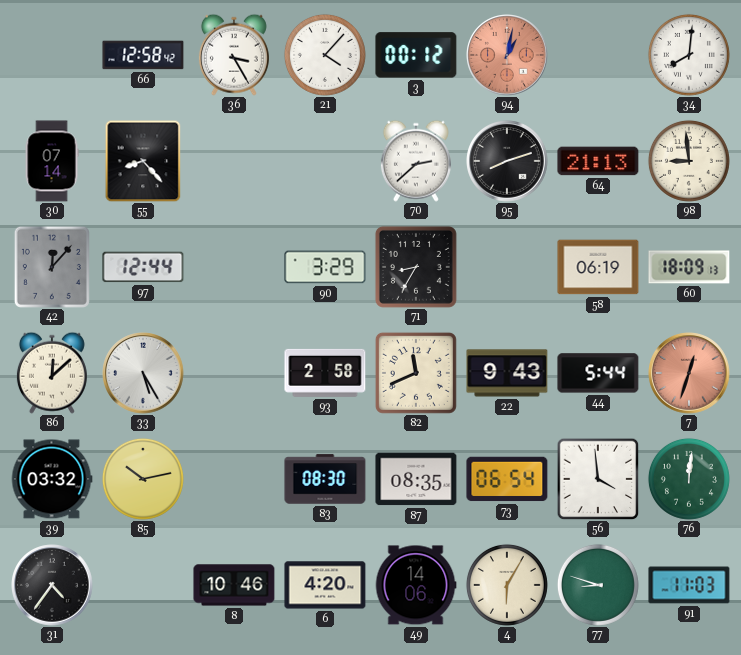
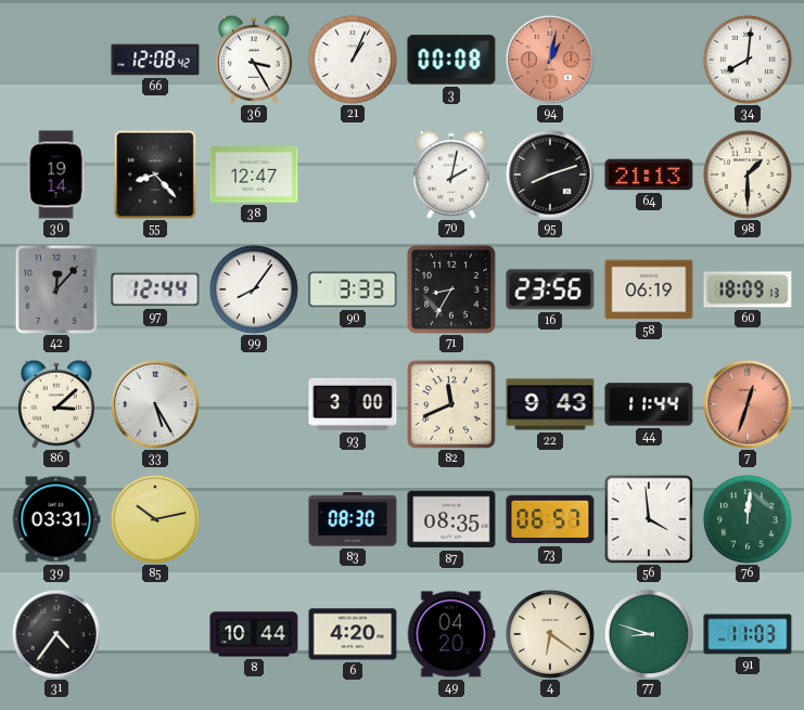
66: 12:58 -> 12:08 (155, 60)
21: 4:07 -> 1:04 (353, 60)
3: 00:12 -> 00:08 (451, 60)
30: 07:14 -> 19:14 (56, 175)
38: none -> 12:47 (254, 175)
70: 2:38 -> 2:02 (451, 175)
98: 8:59 -> 1:30 (748, 175)
99: none -> 8:06 (254, 289)
90: 3:29 -> 3:33 (353, 289)
16: none -> 23:56 (550, 289)
86: 12:08 -> 3:08 (56, 404)
93: 2:58 -> 3:00 (353, 404)
44: 5:44 -> 11:44 (649, 404)
39: 03:32 -> 03:31 (56, 519)
73: 06:54 -> 06:57 (550, 519)
8: 10:46 -> 10:44 (254, 634)
49: 14:06 -> 04:20 (451, 634)
4: 6:05 -> 6:21 (550, 634)
